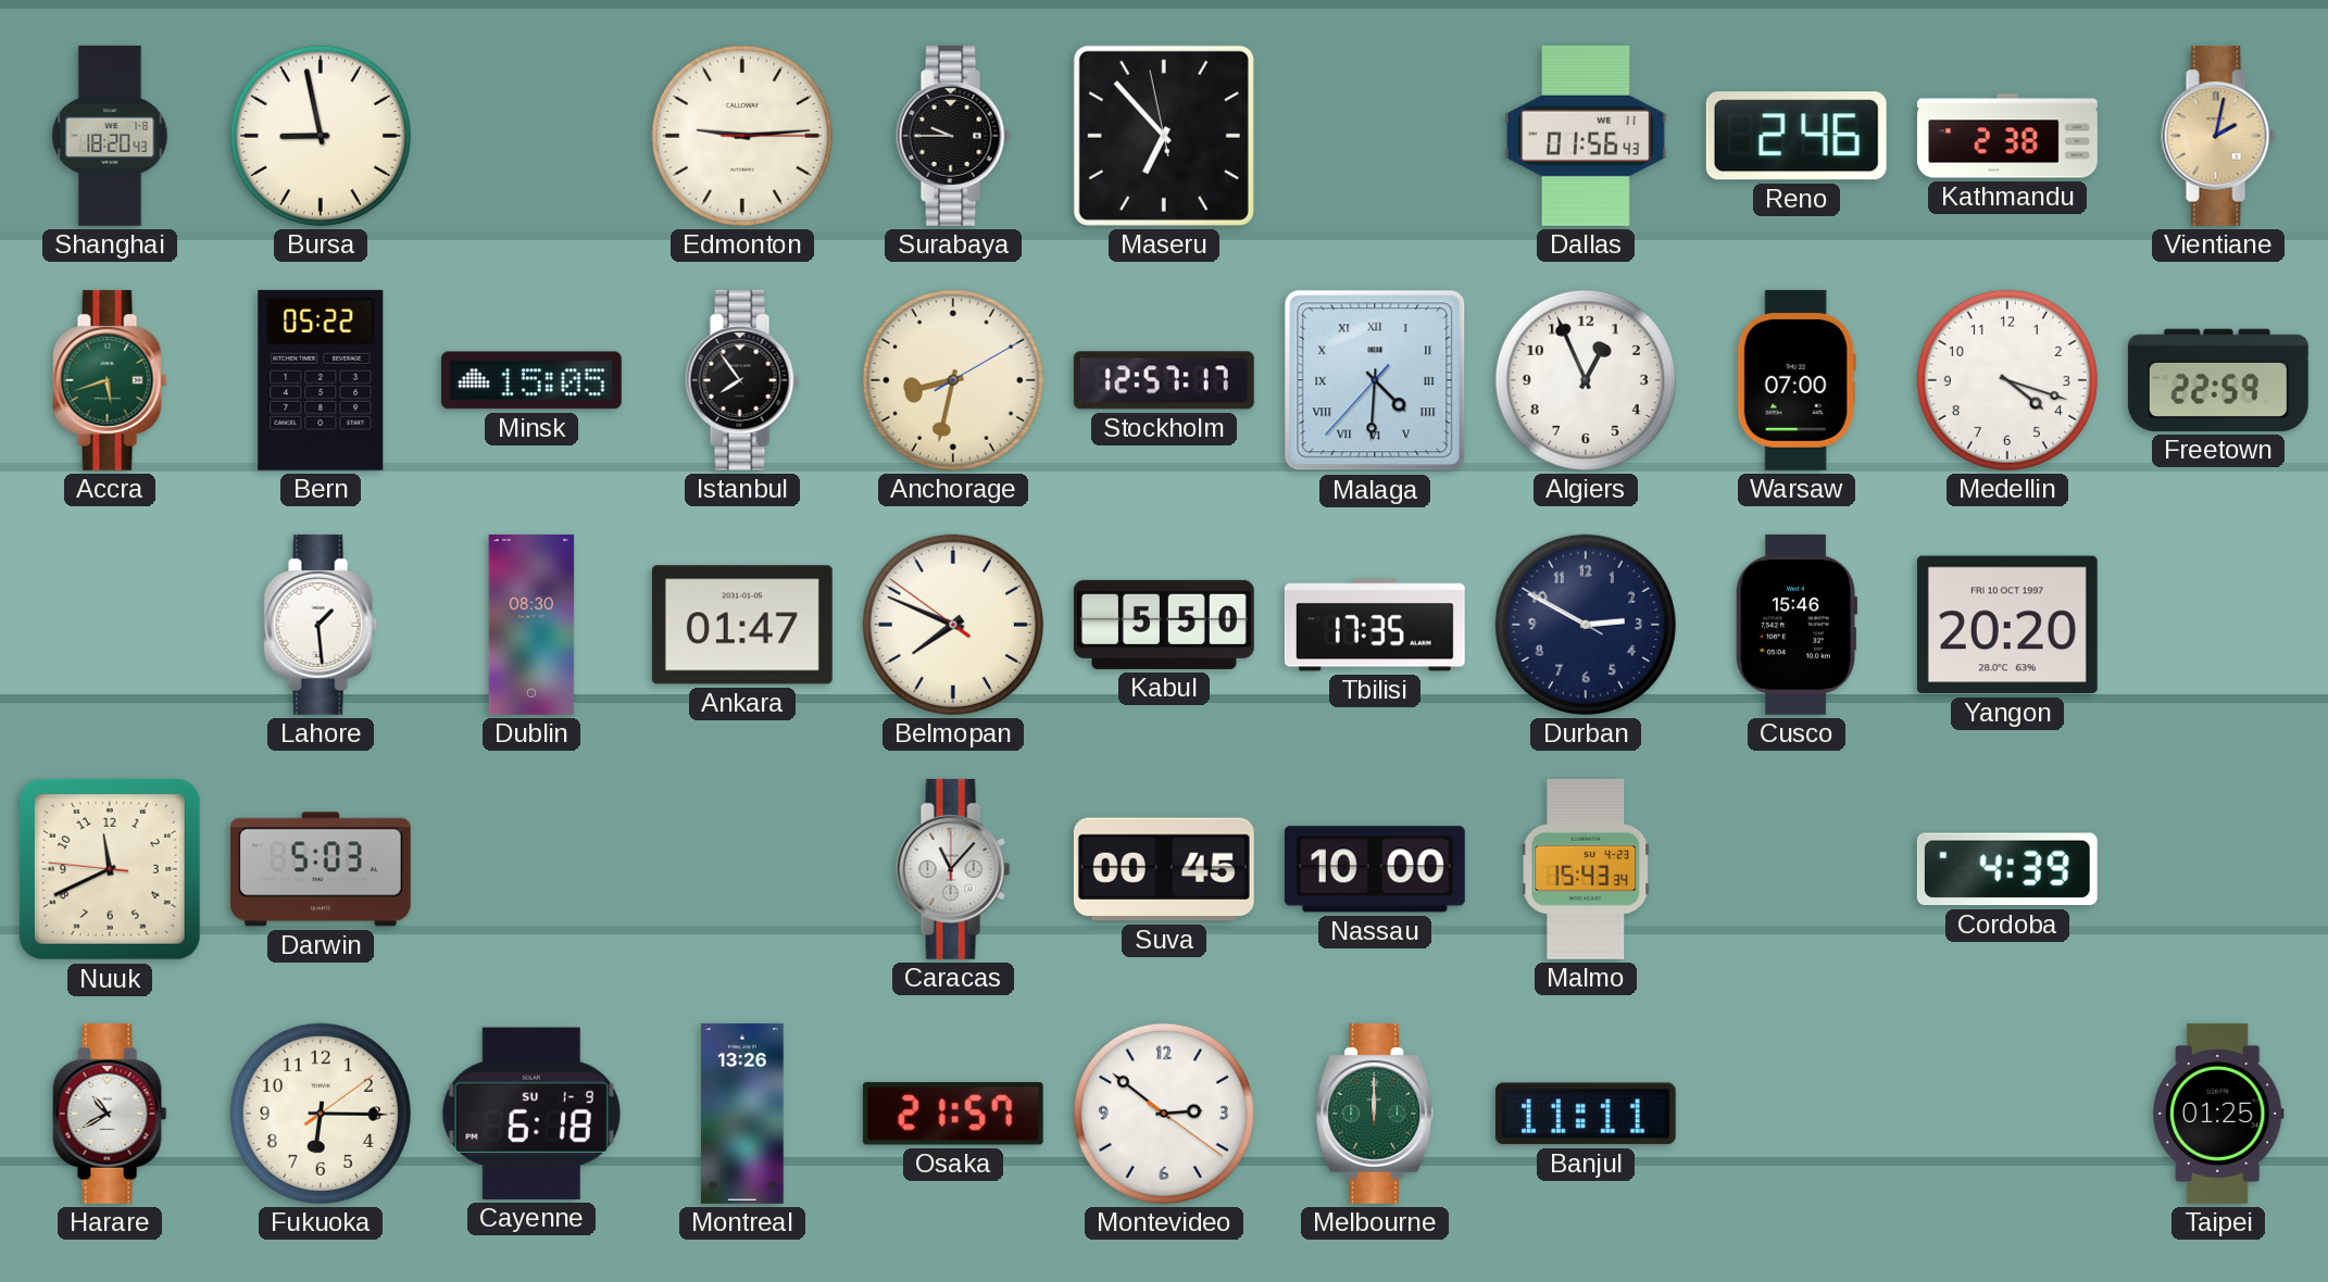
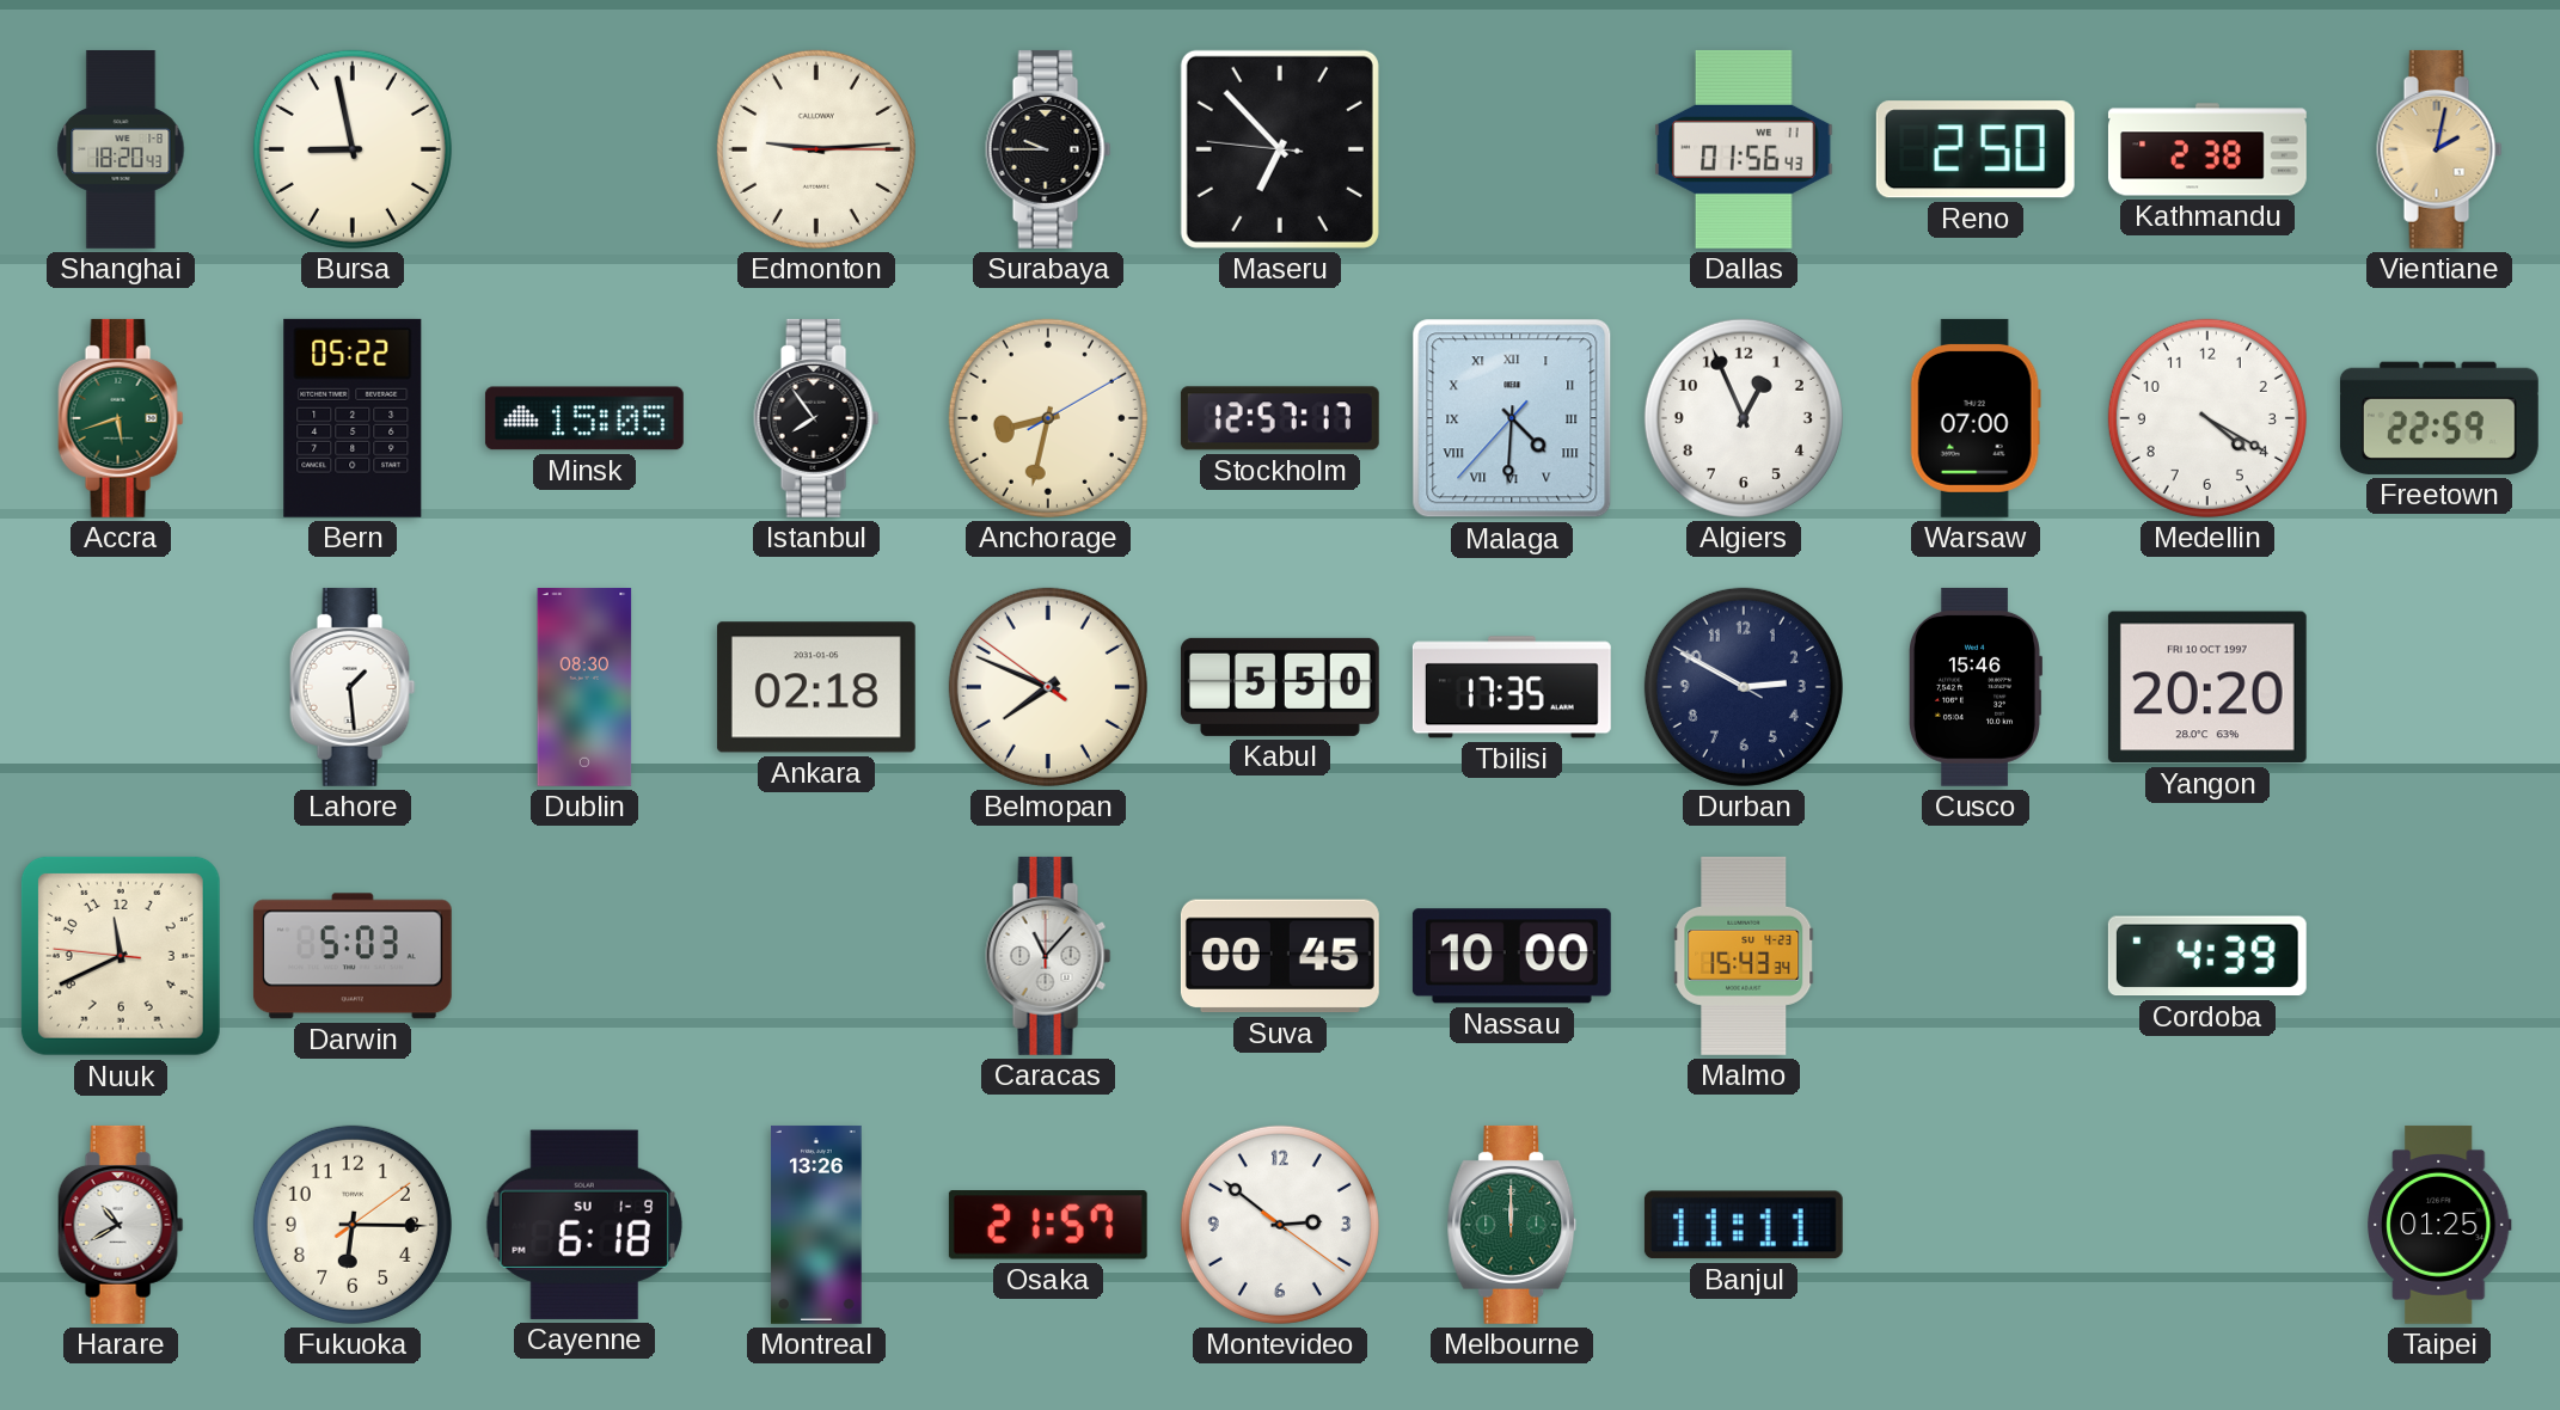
Maseru: 6:52:58 -> 6:52:46 (1280, 149)
Reno: 2:46 -> 2:50 (1976, 149)
Medellin: 4:18 -> 4:20 (2207, 418)
Ankara: 01:47 -> 02:18 (816, 687)
